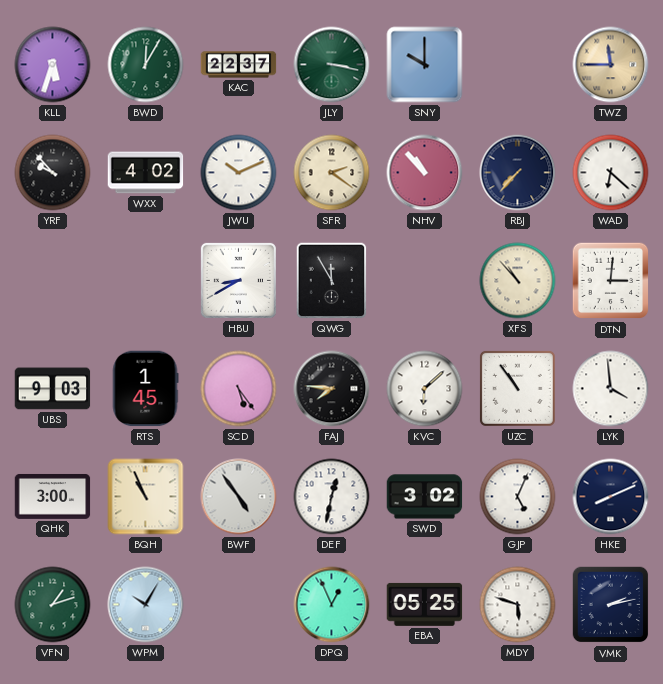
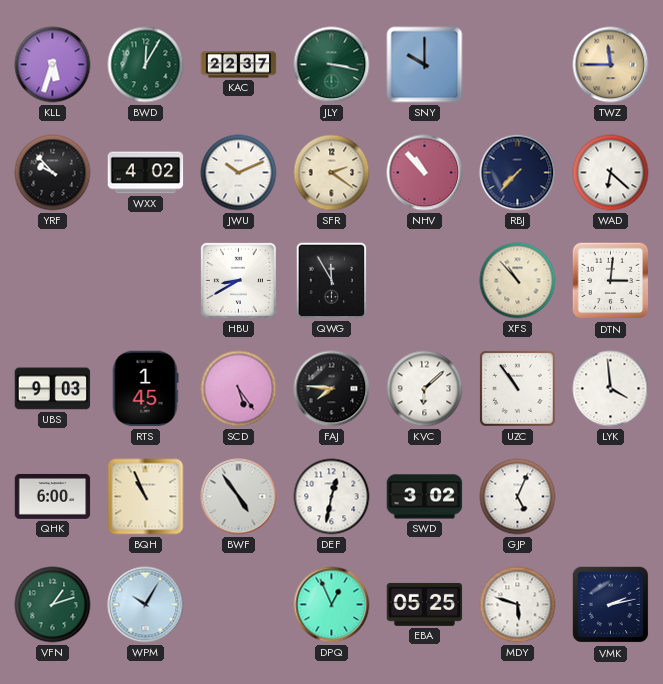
QHK: 3:00 -> 6:00 (53, 496)
HKE: 8:11 -> none (611, 497)
